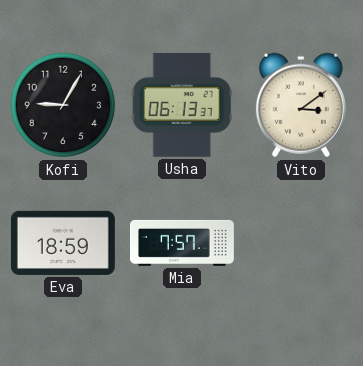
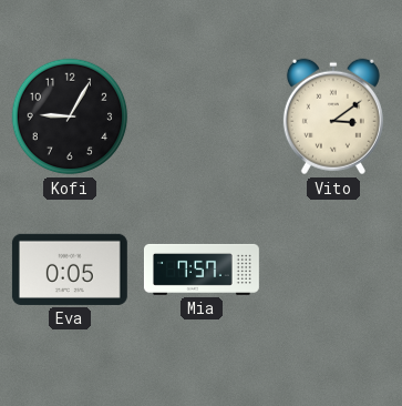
Usha: 06:13 -> none (182, 105)
Eva: 18:59 -> 0:05 (70, 270)
